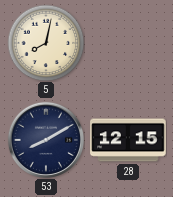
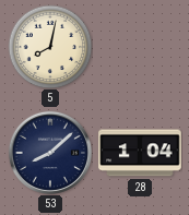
53: 8:10 -> 8:08 (49, 152)
28: 12:15 -> 1:04 (140, 153)
